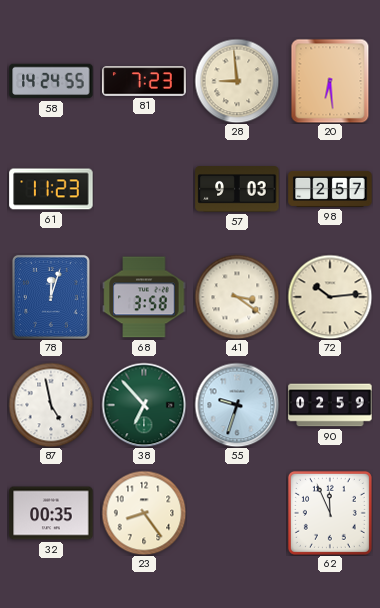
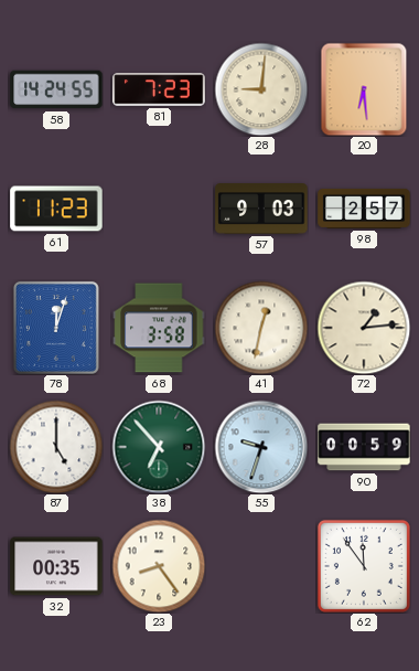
28: 8:59 -> 9:01 (261, 89)
41: 3:21 -> 12:32 (261, 328)
72: 10:14 -> 1:14 (364, 328)
87: 4:58 -> 5:00 (56, 447)
90: 02:59 -> 00:59 (364, 447)
62: 11:56 -> 11:54 (364, 566)
